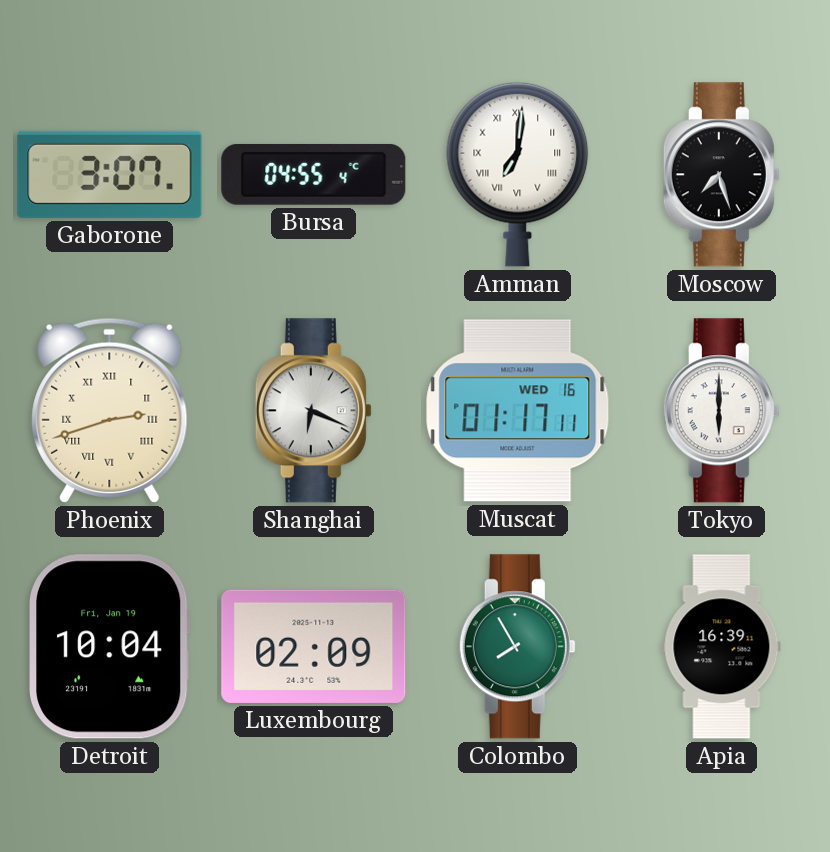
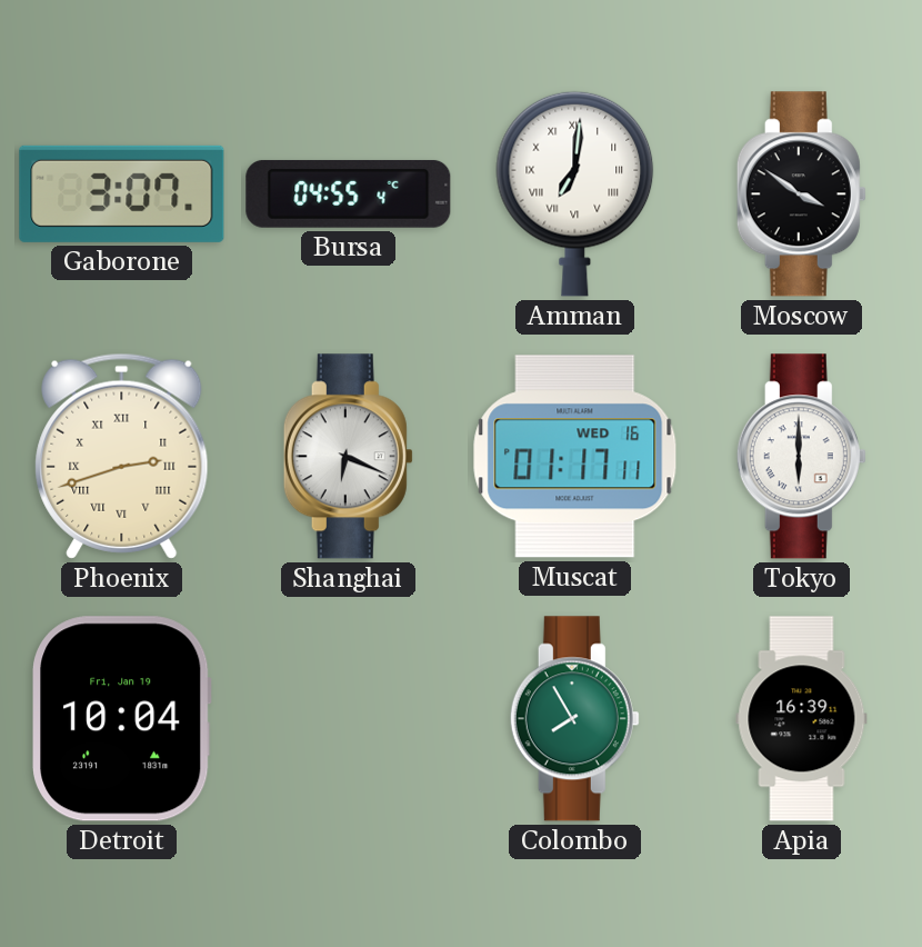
Moscow: 7:27 -> 3:51 (801, 195)
Luxembourg: 02:09 -> none (314, 646)
